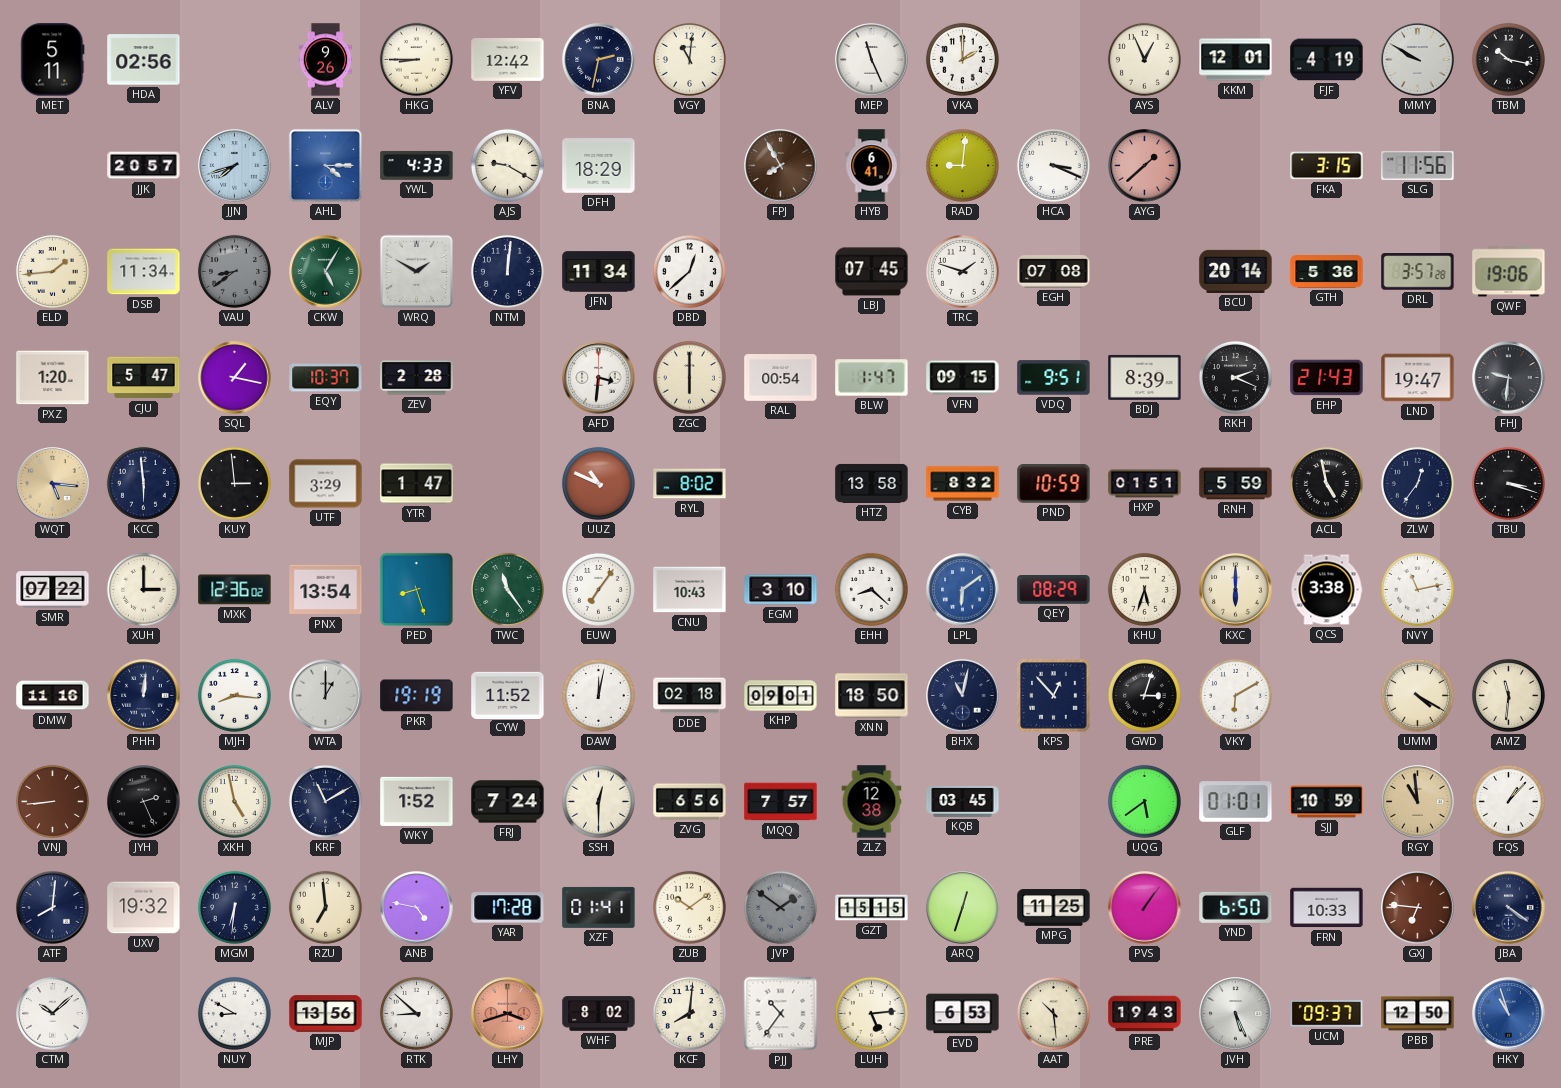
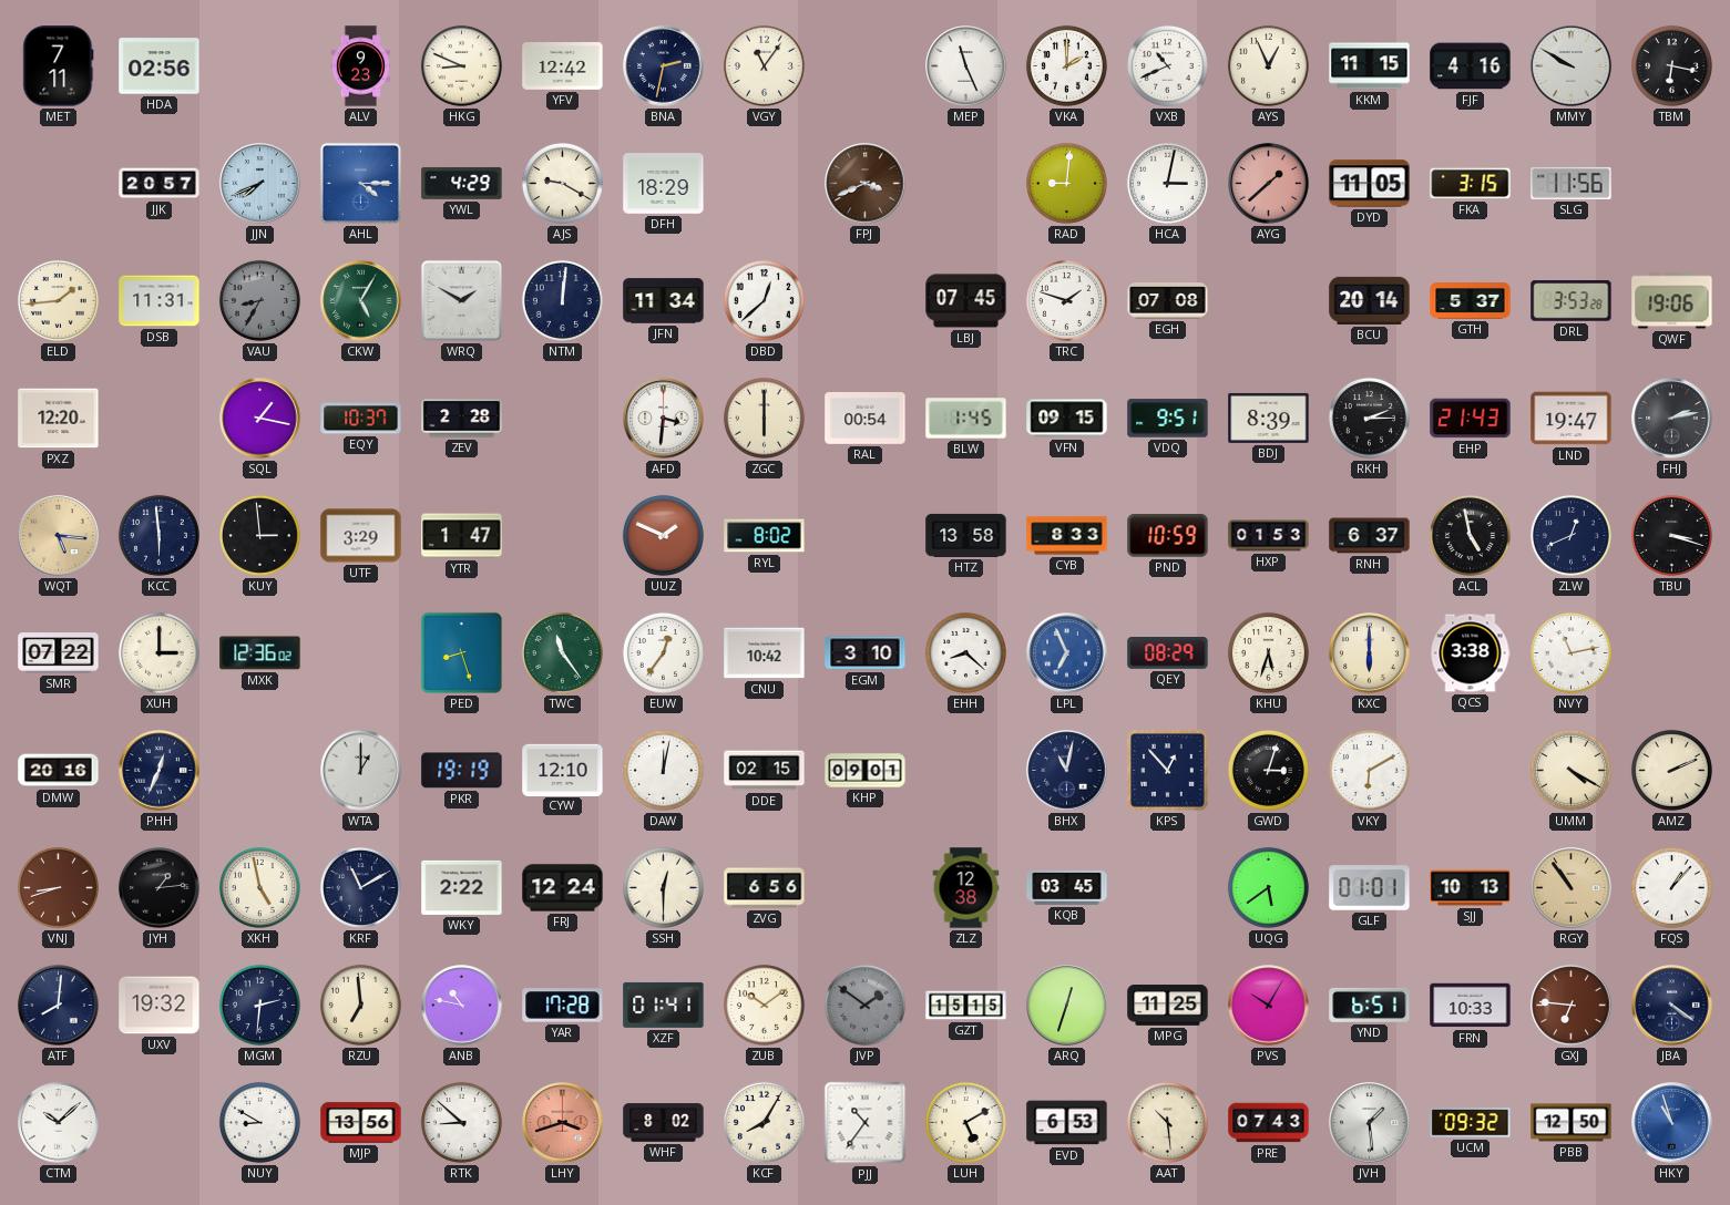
MET: 5:11 -> 7:11 (59, 66)
ALV: 9:26 -> 9:23 (361, 66)
HKG: 8:45 -> 8:49 (461, 65)
VGY: 11:01 -> 11:06 (764, 65)
VXB: none -> 10:41 (1167, 65)
KKM: 12:01 -> 11:15 (1370, 66)
FJF: 4:19 -> 4:16 (1471, 66)
TBM: 10:17 -> 6:17 (1671, 65)
JJN: 7:42 -> 7:41 (260, 184)
YWL: 4:33 -> 4:29 (462, 183)
FPJ: 7:55 -> 3:41 (866, 184)
HYB: 6:41 -> none (872, 166)
HCA: 3:19 -> 3:02 (1167, 183)
DYD: none -> 11:05 (1370, 184)
DSB: 11:34 -> 11:31 (160, 301)
VAU: 8:39 -> 8:35 (259, 300)
GTH: 5:36 -> 5:37 (1471, 301)
DRL: 3:57 -> 3:53 (1572, 301)
PXZ: 1:20 -> 12:20 (59, 419)
CJU: 5:47 -> none (144, 378)
BLW: 1:47 -> 1:45 (966, 419)
RKH: 2:19 -> 2:15 (1369, 418)
FHJ: 9:31 -> 2:13 (1672, 419)
UUZ: 10:49 -> 1:49 (663, 535)
CYB: 8:32 -> 8:33 (1067, 536)
HXP: 01:51 -> 01:53 (1269, 536)
RNH: 5:59 -> 6:37 (1370, 536)
ZLW: 12:36 -> 12:41 (1570, 535)
PNX: 13:54 -> none (326, 590)
EUW: 7:06 -> 12:36 (663, 652)
CNU: 10:43 -> 10:42 (765, 653)
LPL: 6:09 -> 6:56 (1067, 653)
DMW: 11:16 -> 20:16 (59, 771)
PHH: 12:01 -> 12:34 (160, 771)
MJH: 8:16 -> none (234, 695)
CYW: 11:52 -> 12:10 (563, 770)
DDE: 02:18 -> 02:15 (765, 771)
XNN: 18:50 -> none (872, 696)
AMZ: 11:31 -> 2:11 (1671, 770)
VNJ: 8:44 -> 8:42 (58, 887)
JYH: 2:26 -> 1:14 (160, 888)
WKY: 1:52 -> 2:22 (462, 887)
FRJ: 7:24 -> 12:24 (563, 888)
MQQ: 7:57 -> none (781, 802)
SJJ: 10:59 -> 10:13 (1471, 888)
RGY: 10:59 -> 10:54 (1572, 888)
MGM: 6:31 -> 2:31 (259, 1005)
ANB: 4:47 -> 10:47 (462, 1006)
PVS: 1:06 -> 10:05 (1269, 1006)
YND: 6:50 -> 6:51 (1370, 1005)
KCF: 8:01 -> 8:05 (764, 1122)
LUH: 5:14 -> 5:10 (965, 1122)
PRE: 19:43 -> 07:43 (1269, 1123)
JVH: 5:26 -> 1:29 (1370, 1123)
UCM: 09:37 -> 09:32 (1471, 1122)
